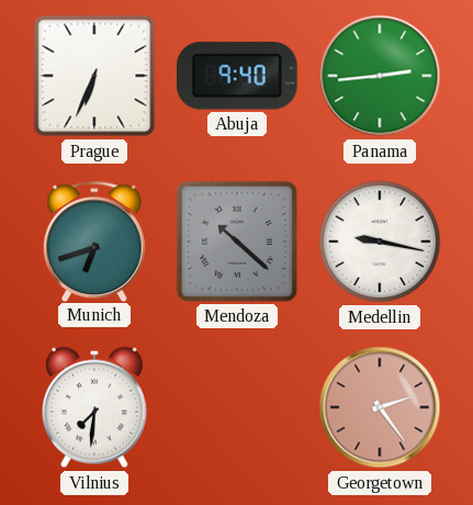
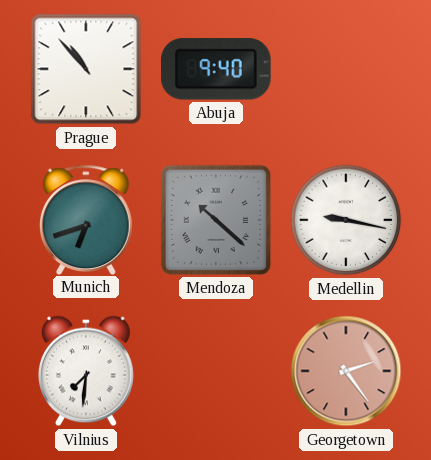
Prague: 6:34 -> 10:53 (86, 69)
Panama: 2:44 -> none (380, 76)
